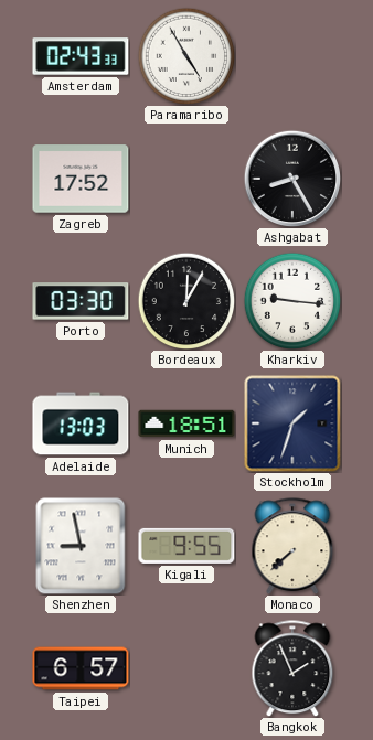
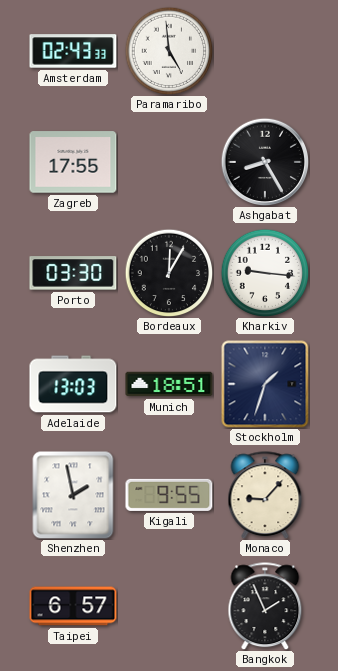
Paramaribo: 4:55 -> 4:59 (169, 51)
Zagreb: 17:52 -> 17:55 (73, 162)
Shenzhen: 8:58 -> 1:58 (73, 495)
Monaco: 7:38 -> 9:07 (265, 495)
